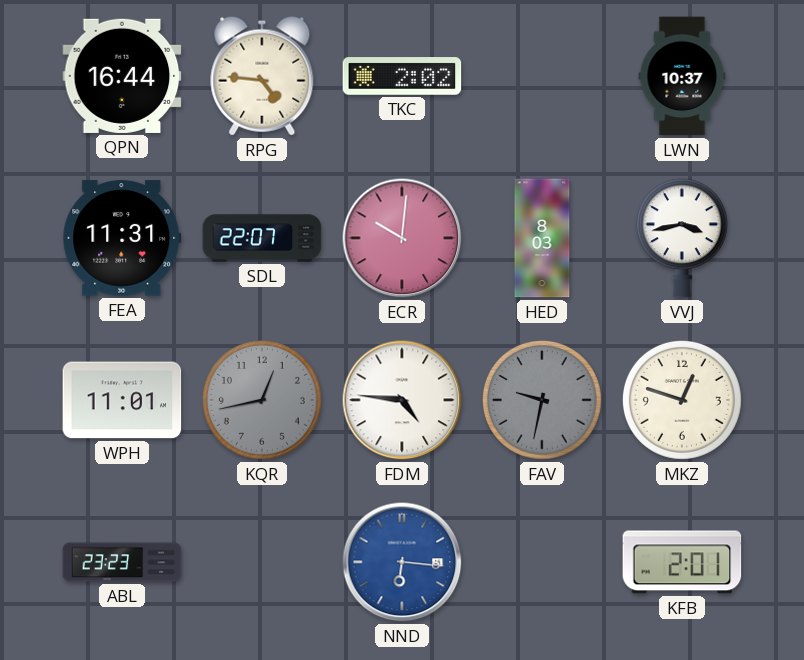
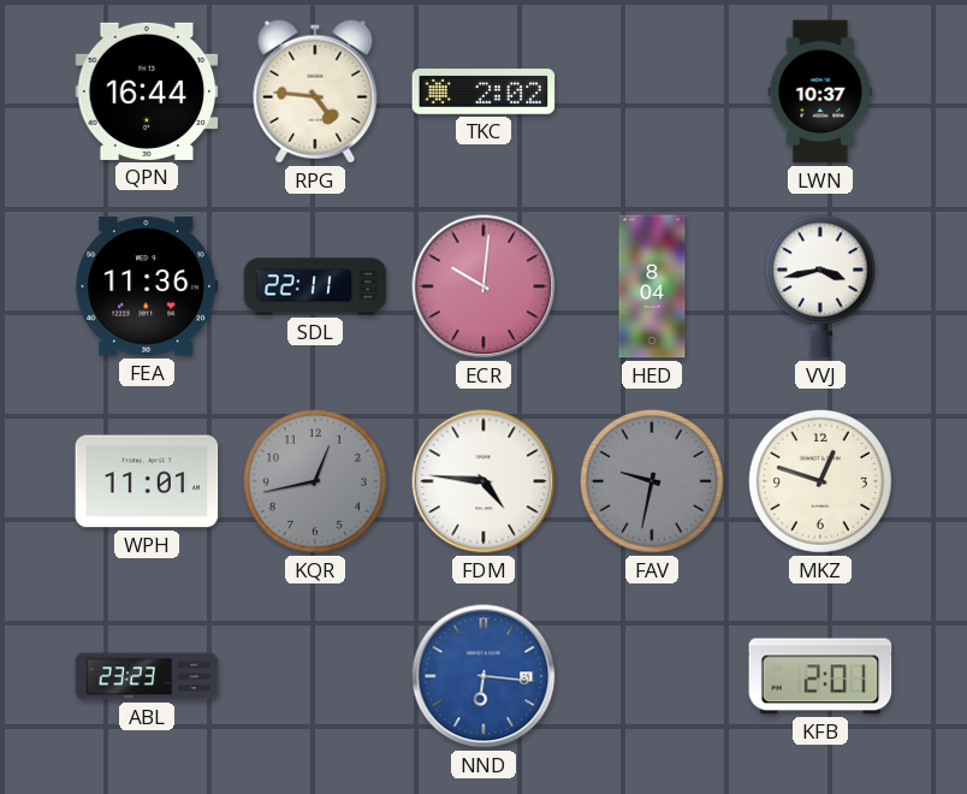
FEA: 11:31 -> 11:36 (147, 286)
SDL: 22:07 -> 22:11 (315, 286)
HED: 8:03 -> 8:04 (652, 286)
